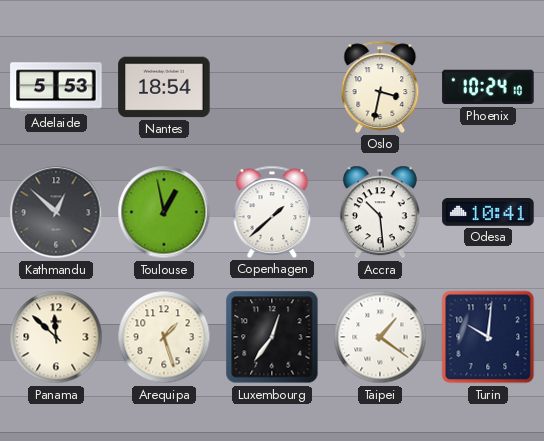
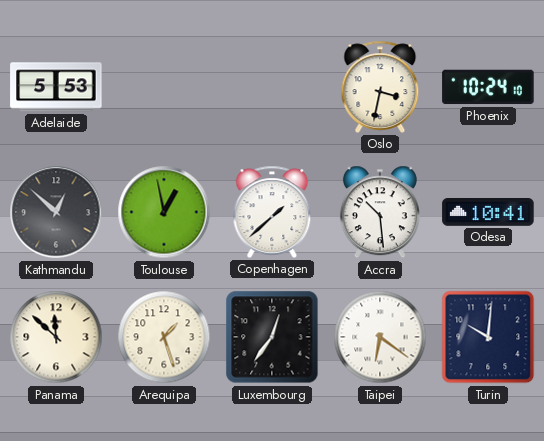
Nantes: 18:54 -> none (164, 87)
Taipei: 1:21 -> 6:21 (380, 337)
